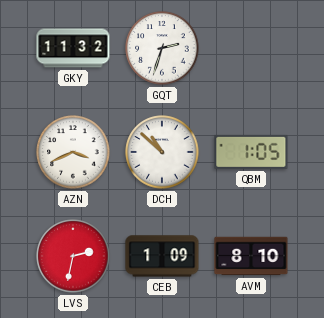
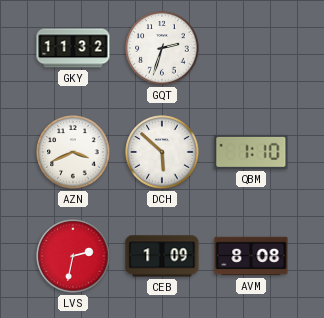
DCH: 10:52 -> 5:52 (162, 152)
QBM: 1:05 -> 1:10 (251, 152)
AVM: 8:10 -> 8:08 (251, 256)
